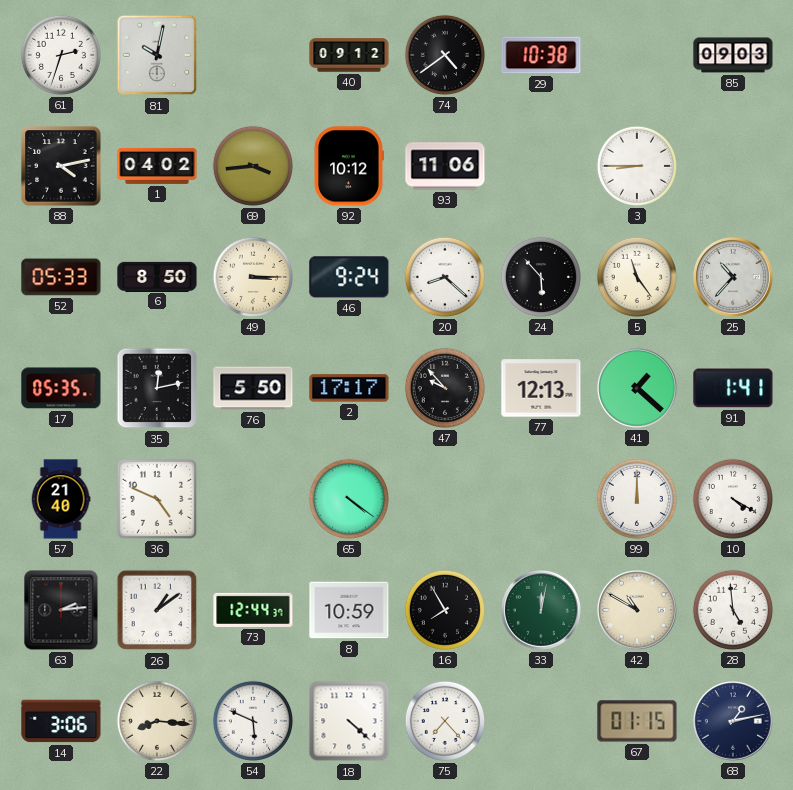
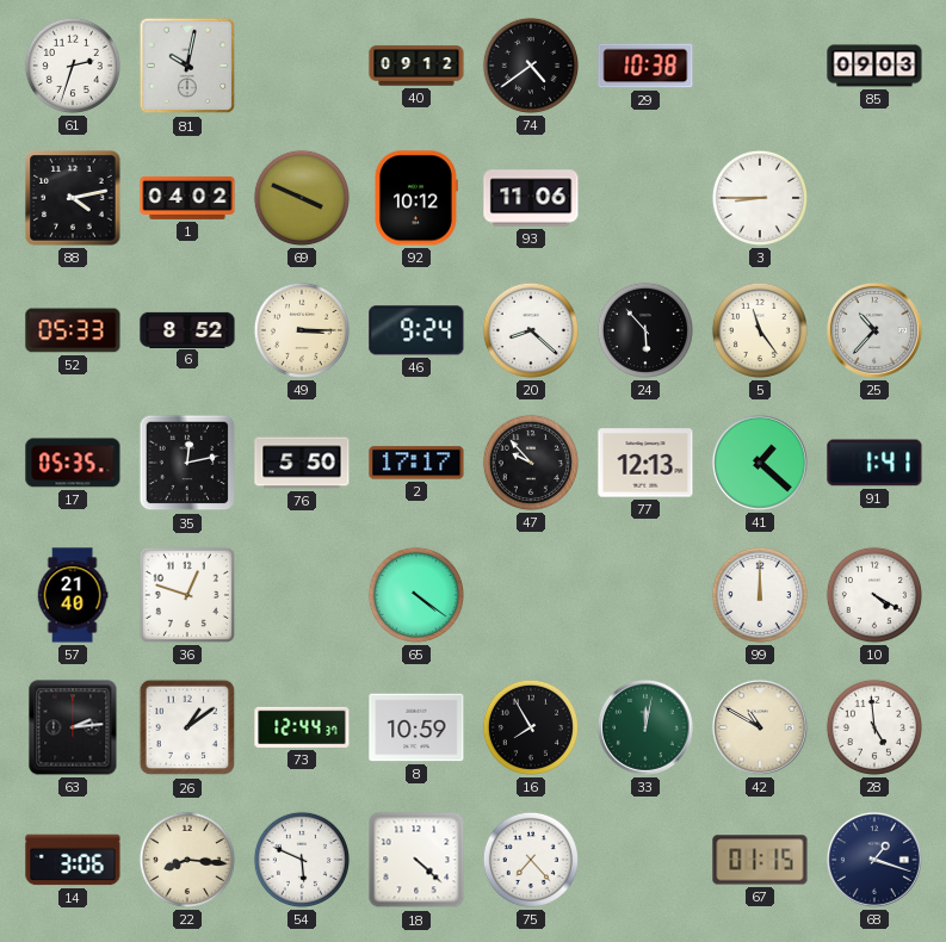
69: 3:44 -> 3:49 (302, 198)
6: 8:50 -> 8:52 (187, 329)
36: 4:49 -> 12:48 (187, 595)
68: 1:13 -> 1:18 (874, 860)
